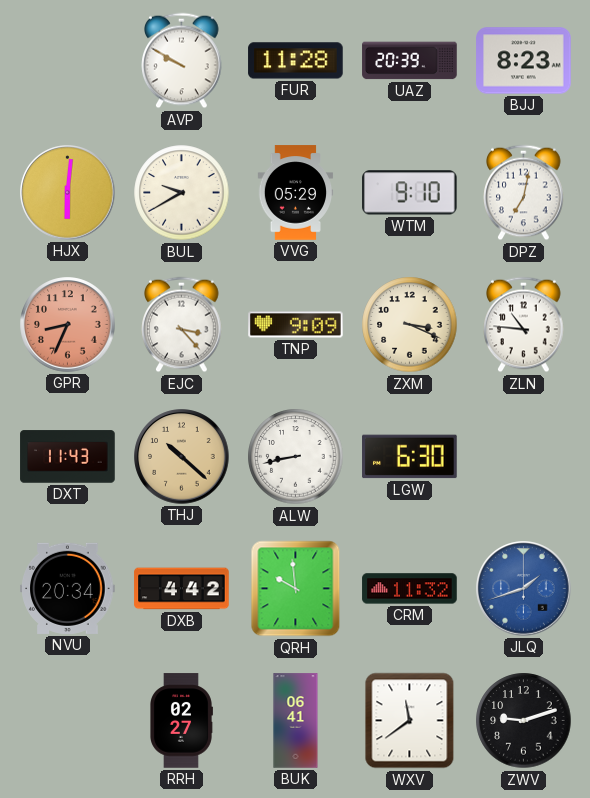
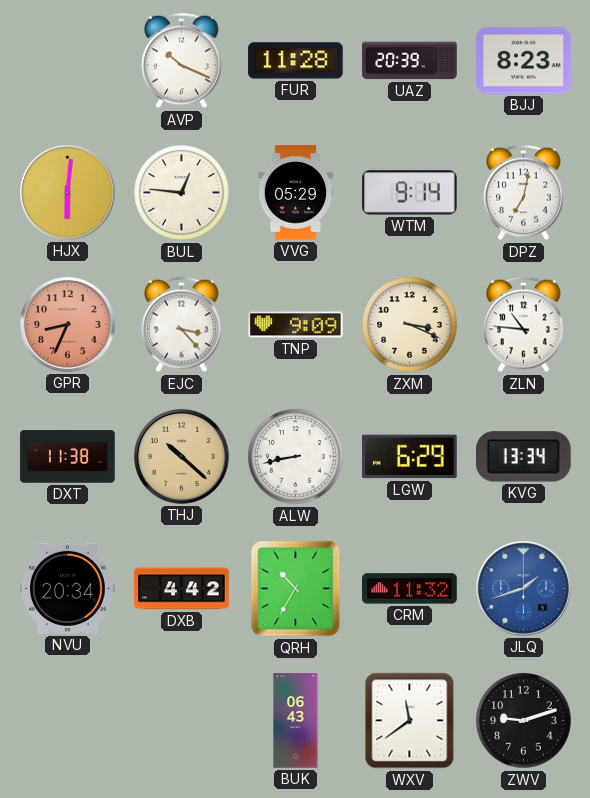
AVP: 9:50 -> 10:19 (182, 61)
BUL: 9:40 -> 12:46 (182, 193)
WTM: 9:10 -> 9:14 (410, 193)
DXT: 11:43 -> 11:38 (68, 457)
LGW: 6:30 -> 6:29 (410, 457)
KVG: none -> 13:34 (524, 457)
QRH: 9:59 -> 10:35 (296, 589)
RRH: 02:27 -> none (182, 721)
BUK: 06:41 -> 06:43 (296, 721)
